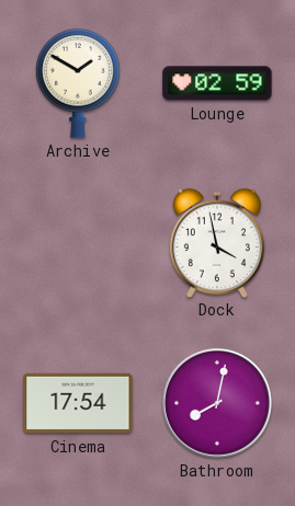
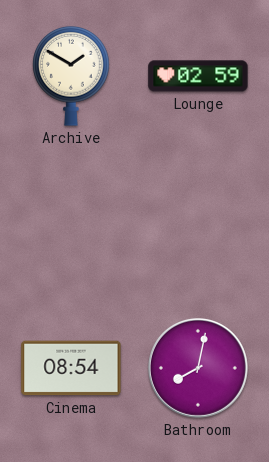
Dock: 3:58 -> none (217, 242)
Cinema: 17:54 -> 08:54 (71, 368)
